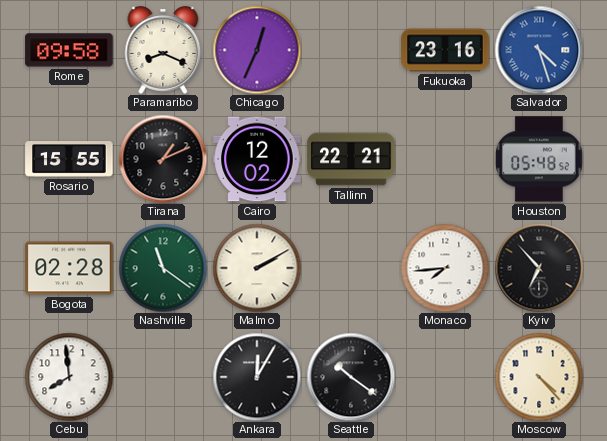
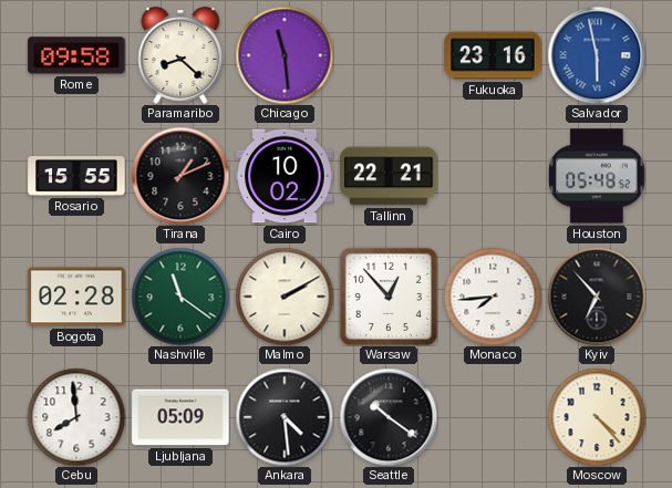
Paramaribo: 8:19 -> 8:22 (180, 55)
Chicago: 12:34 -> 11:29 (285, 55)
Salvador: 4:27 -> 5:58 (597, 55)
Cairo: 12:02 -> 10:02 (285, 176)
Warsaw: none -> 12:53 (389, 297)
Ljubljana: none -> 05:09 (180, 417)
Ankara: 12:05 -> 4:29 (285, 417)
